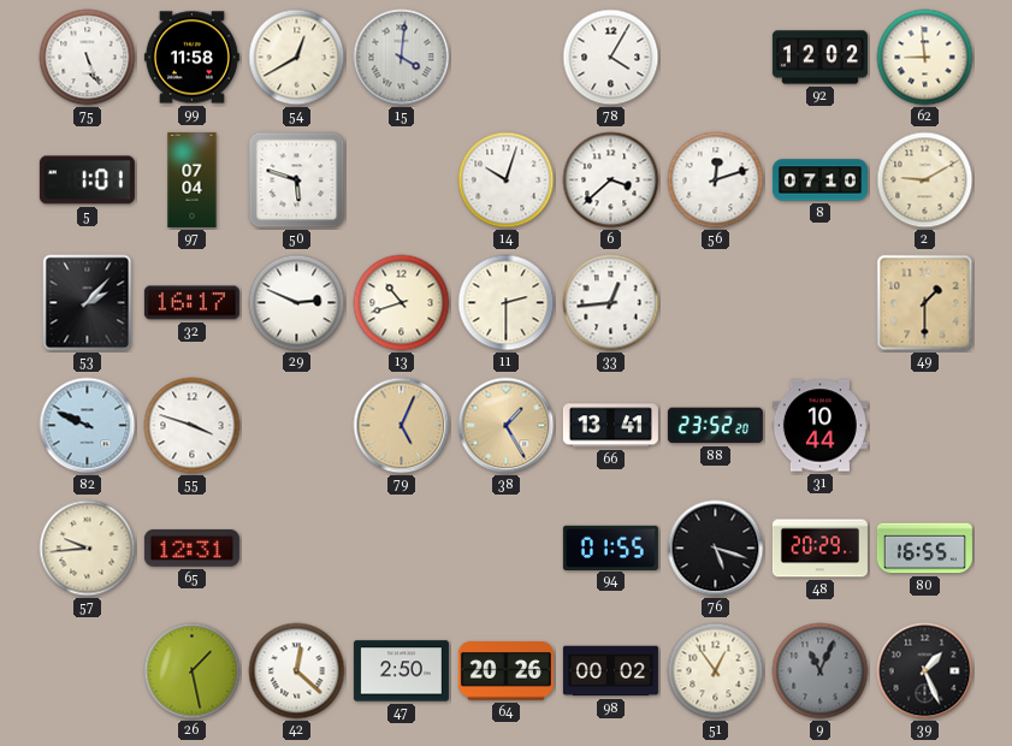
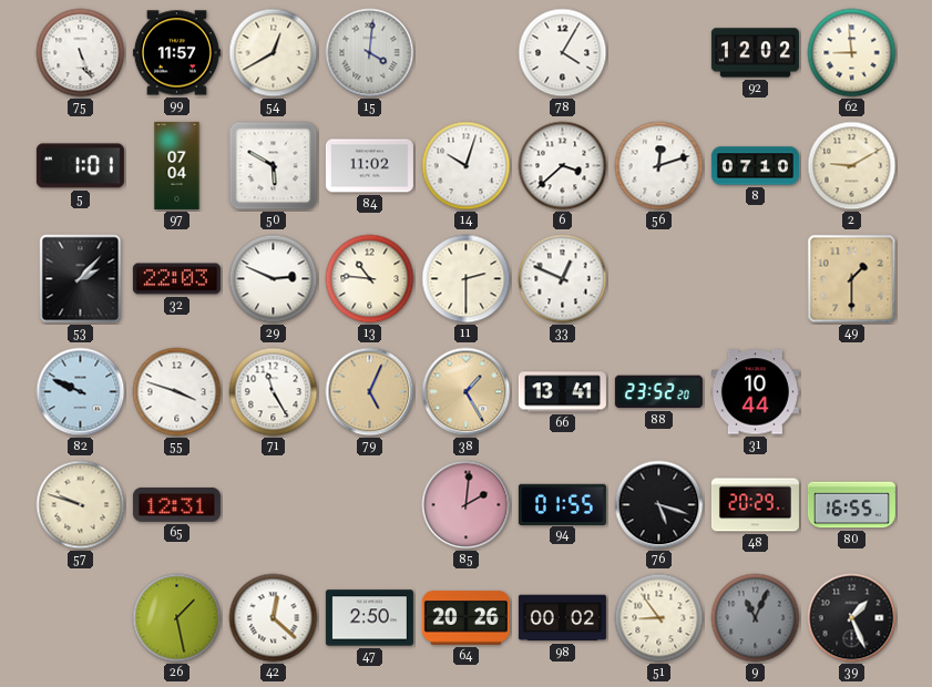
99: 11:58 -> 11:57 (176, 53)
50: 5:48 -> 5:50 (274, 166)
84: none -> 11:02 (369, 166)
32: 16:17 -> 22:03 (176, 279)
13: 10:42 -> 10:46 (370, 279)
33: 12:44 -> 12:49 (563, 279)
71: none -> 11:25 (274, 392)
57: 9:44 -> 9:48 (81, 505)
85: none -> 2:01 (467, 505)
51: 12:54 -> 8:54 (659, 618)
